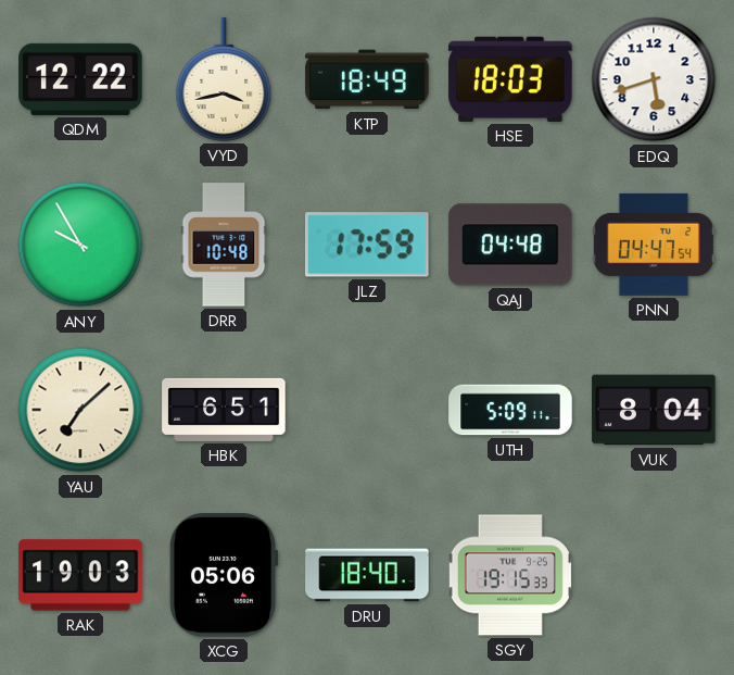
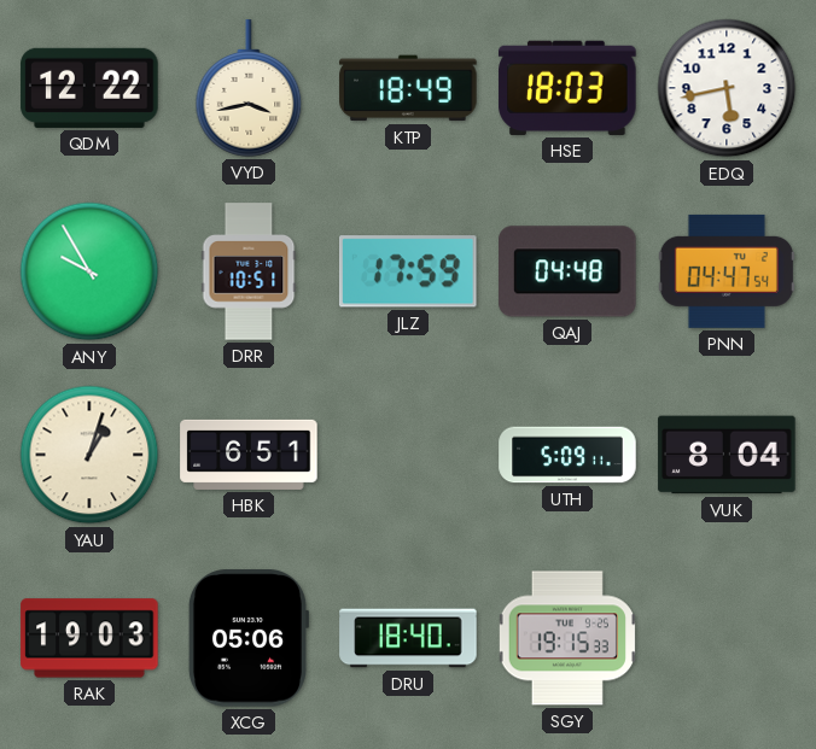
EDQ: 5:42 -> 5:43 (727, 88)
DRR: 10:48 -> 10:51 (249, 271)
YAU: 7:08 -> 1:03 (89, 455)
